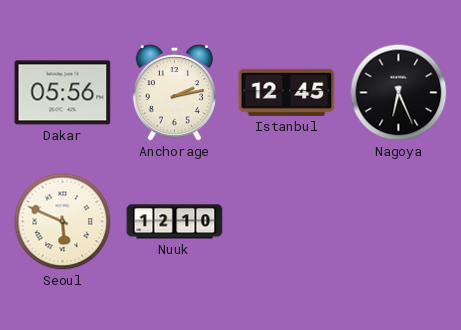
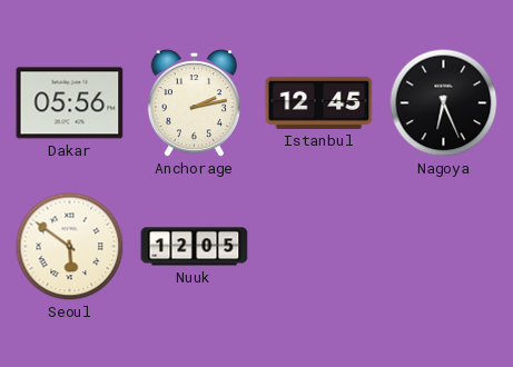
Seoul: 5:49 -> 5:51 (70, 247)
Nuuk: 12:10 -> 12:05 (195, 247)
